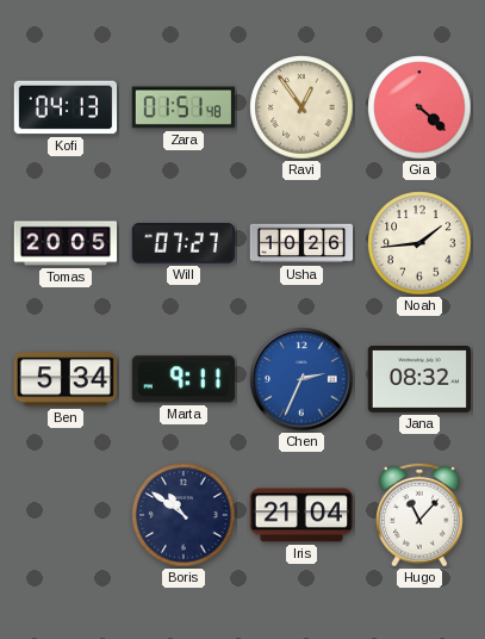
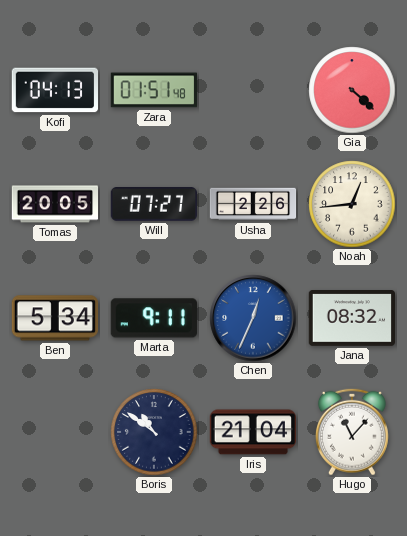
Ravi: 12:54 -> none (301, 107)
Usha: 10:26 -> 2:26 (253, 204)
Noah: 1:44 -> 12:44 (352, 204)
Chen: 2:34 -> 12:34 (253, 318)
